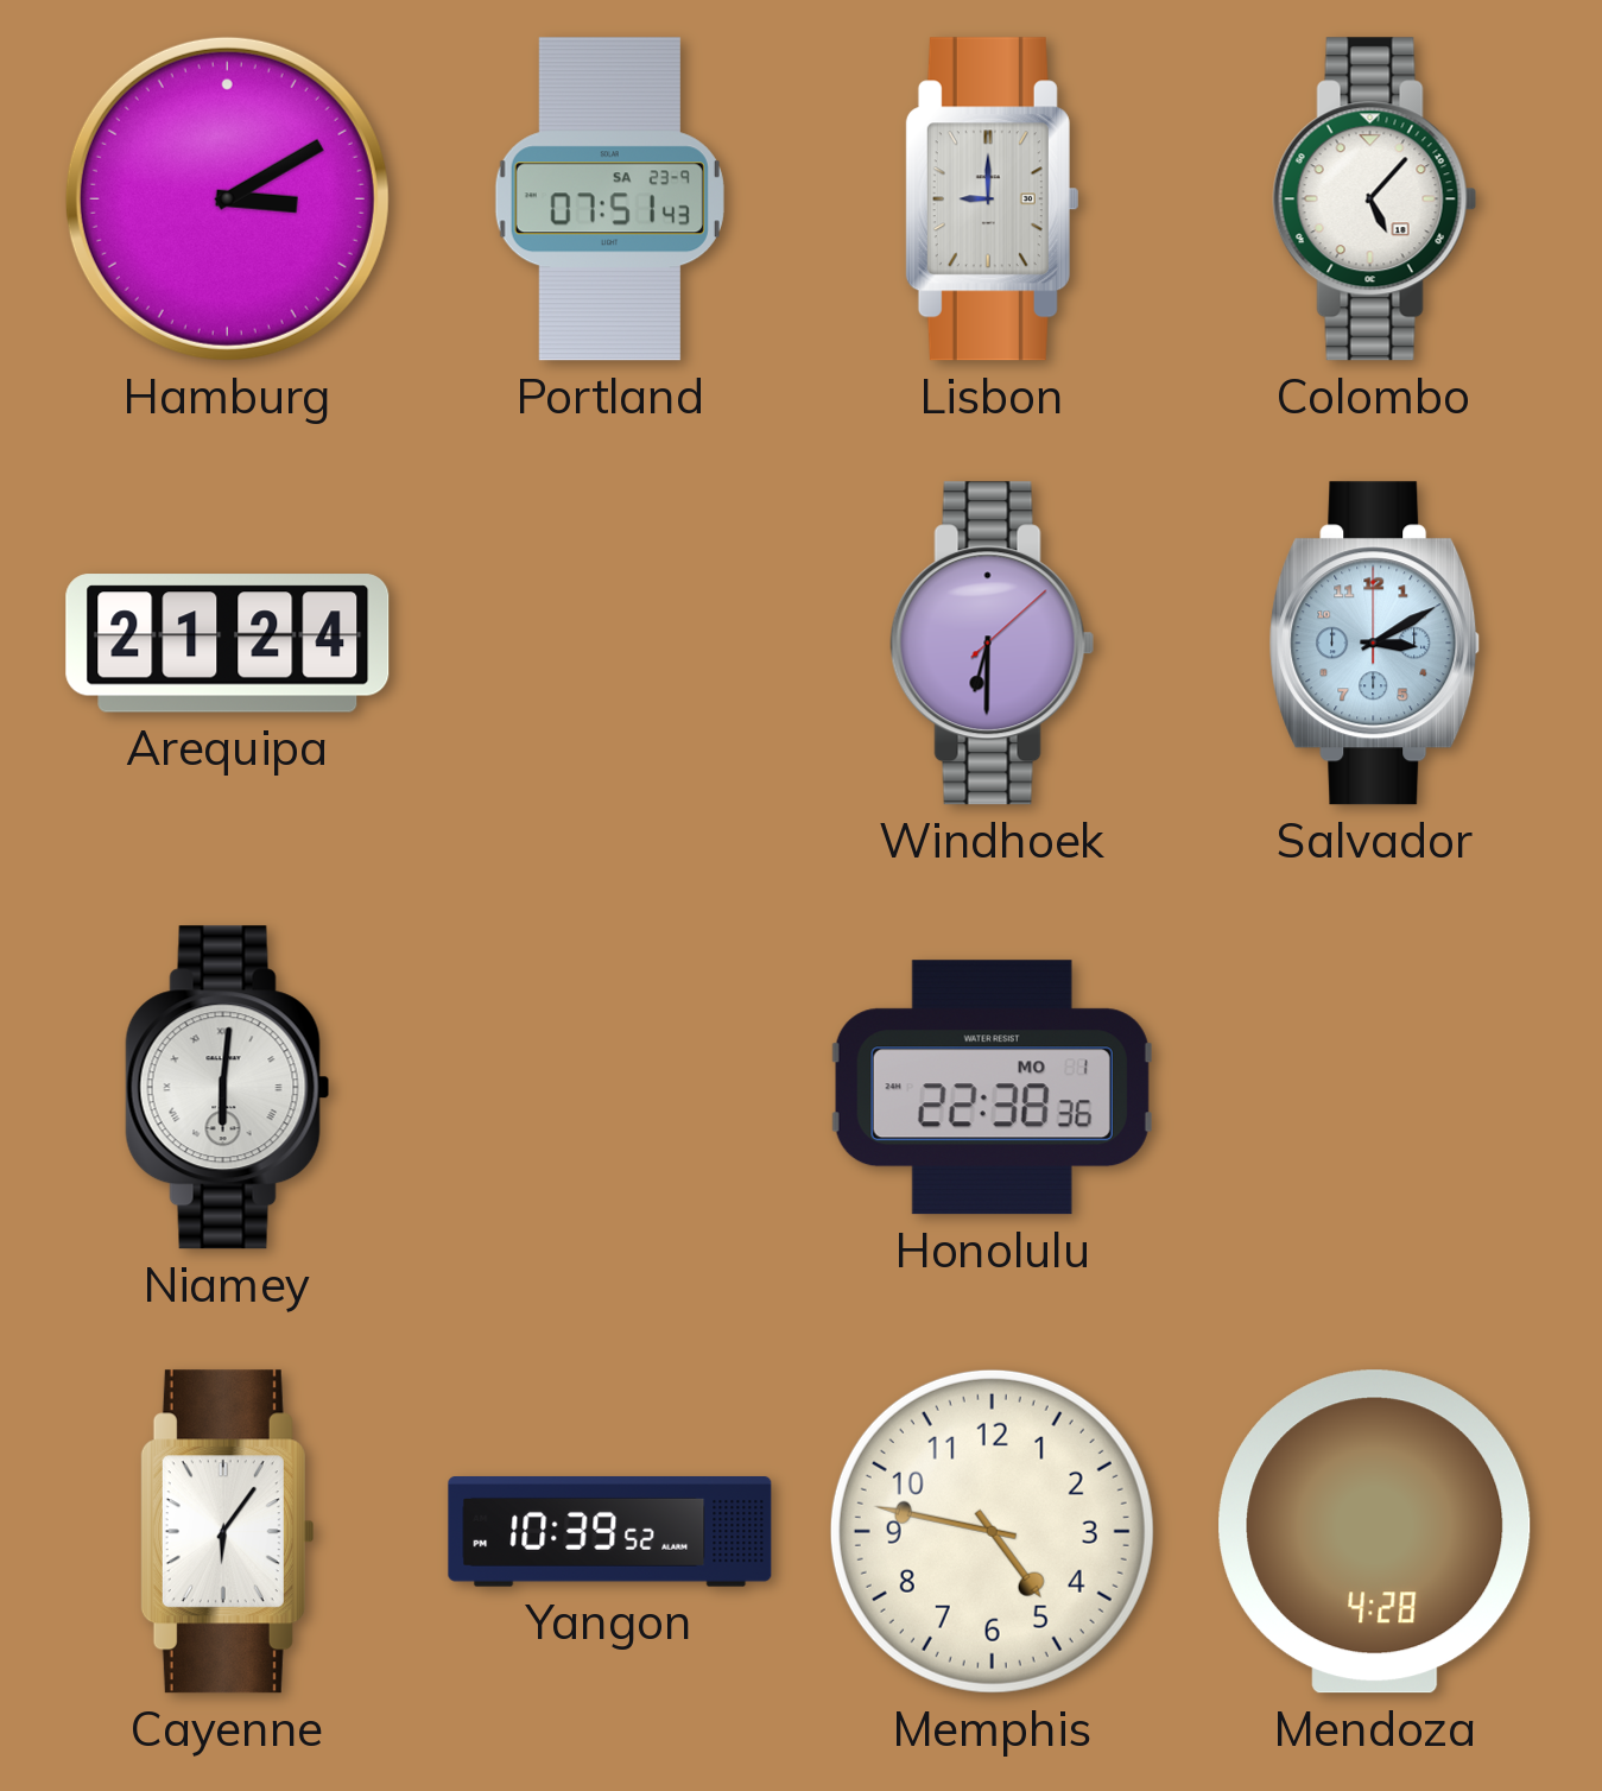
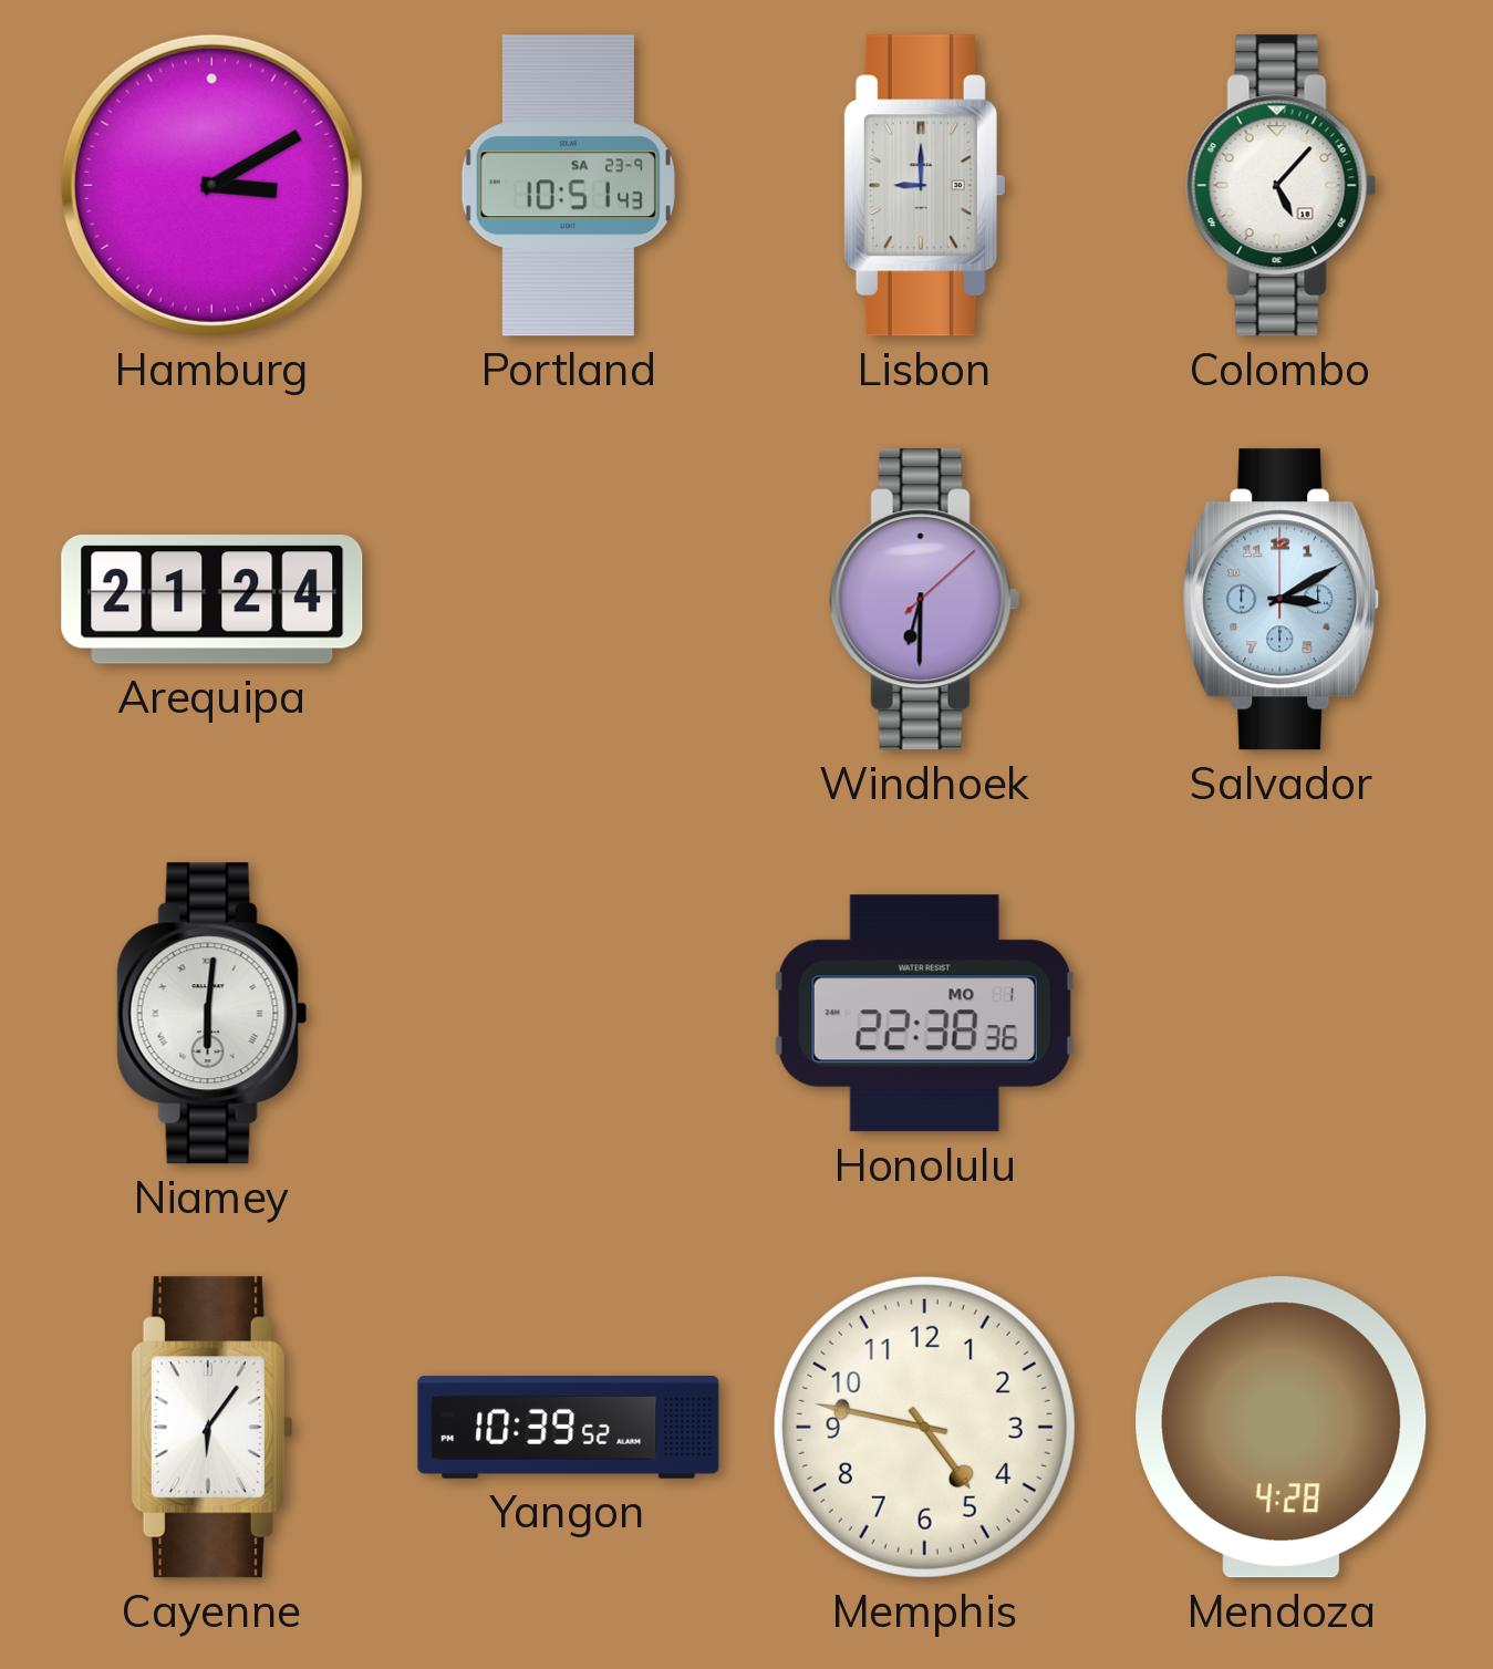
Portland: 07:51 -> 10:51 (568, 186)
